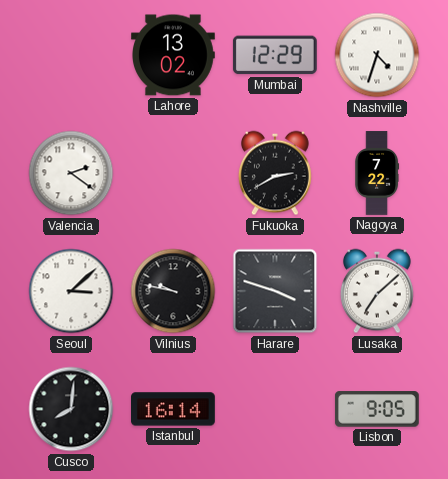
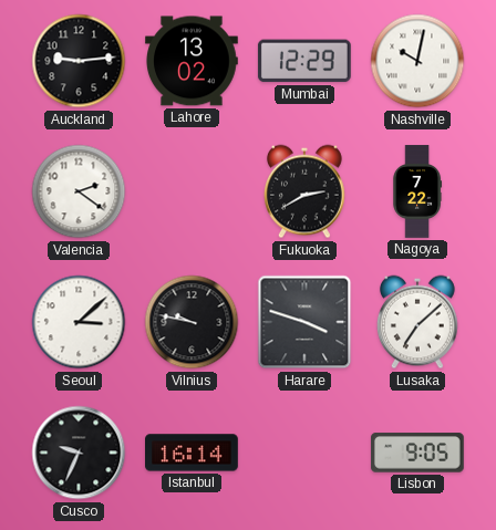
Auckland: none -> 9:14 (79, 61)
Nashville: 4:33 -> 10:02 (417, 61)
Cusco: 8:01 -> 9:34 (79, 453)
